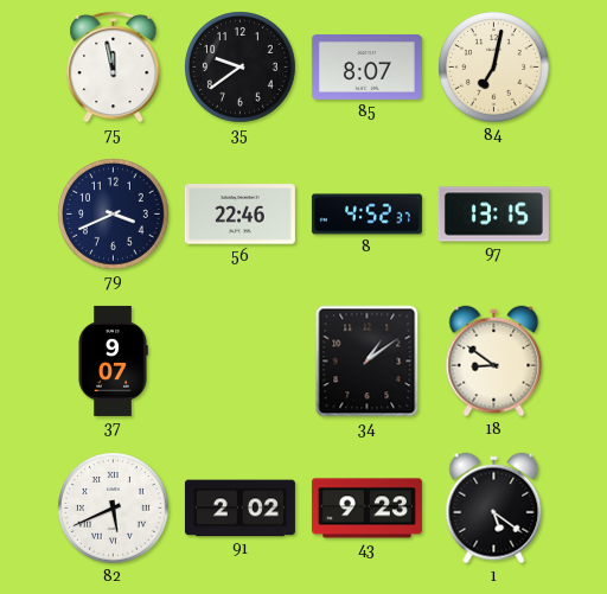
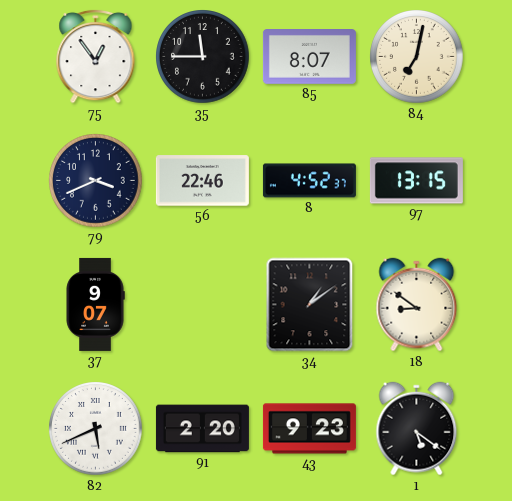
75: 11:58 -> 12:54 (96, 56)
35: 9:39 -> 11:45 (203, 57)
91: 2:02 -> 2:20 (202, 429)
